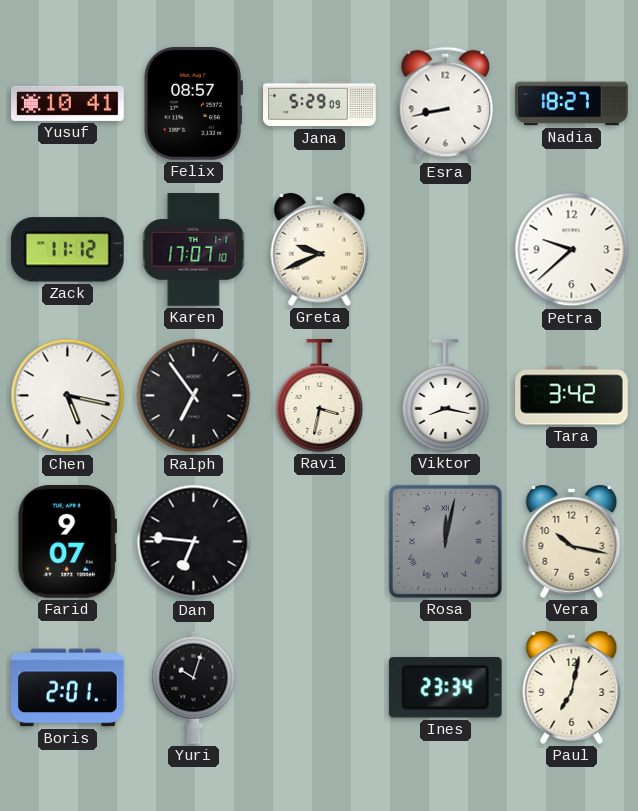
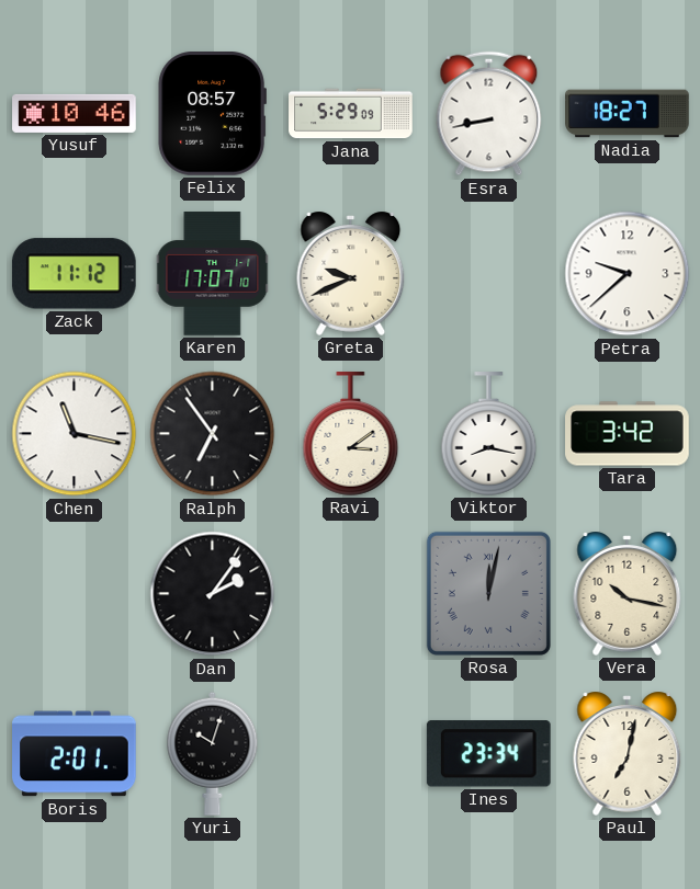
Yusuf: 10:41 -> 10:46 (75, 113)
Chen: 5:17 -> 11:17 (75, 434)
Ravi: 3:32 -> 3:09 (351, 434)
Farid: 9:07 -> none (67, 542)
Dan: 6:46 -> 2:06 (213, 594)
